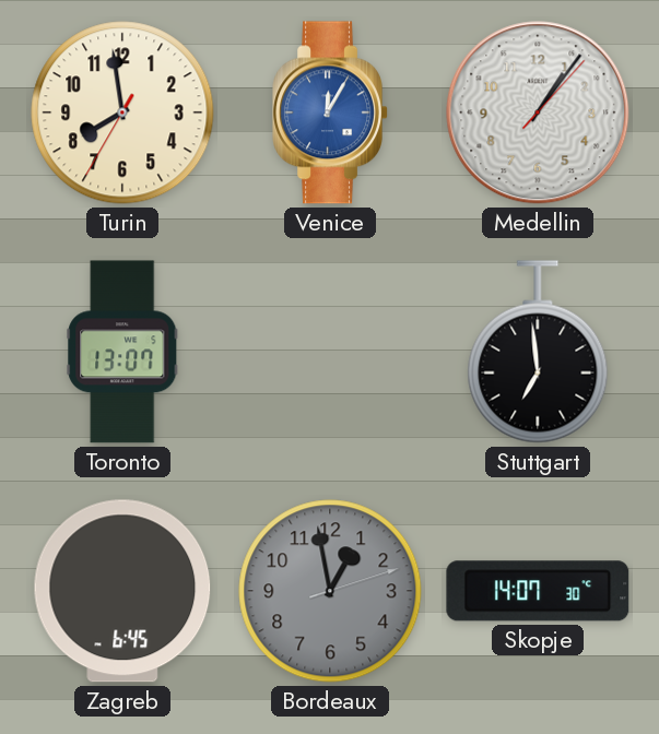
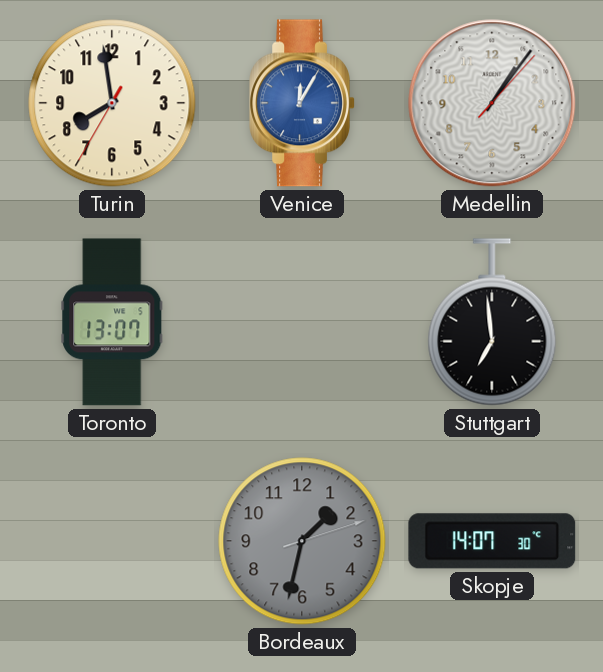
Zagreb: 6:45 -> none (122, 591)
Bordeaux: 12:58 -> 1:32 (302, 541)
